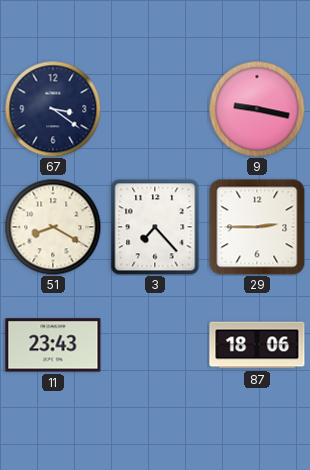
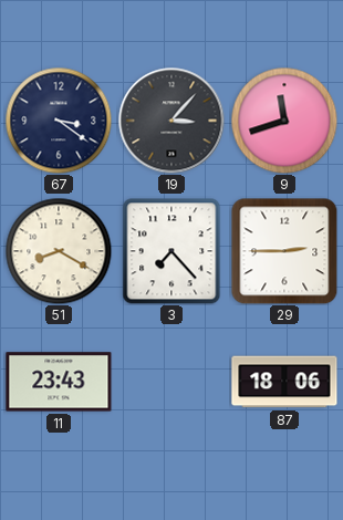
19: none -> 3:07 (171, 121)
9: 9:17 -> 11:42 (284, 121)
